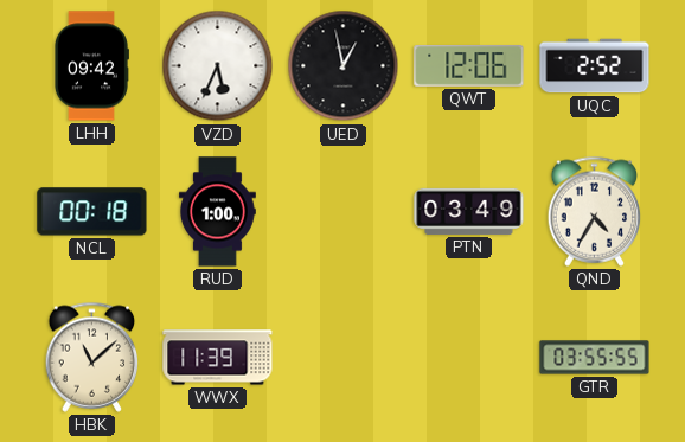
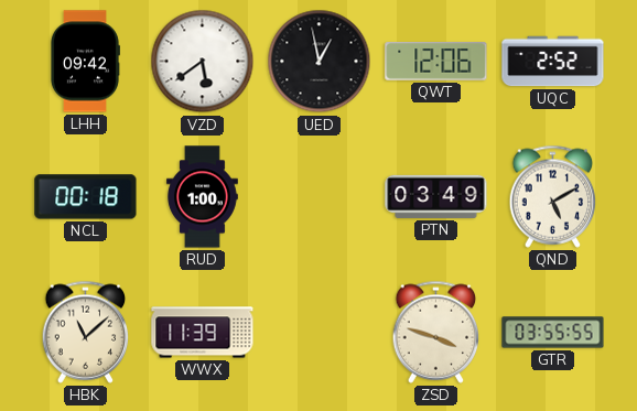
VZD: 5:34 -> 5:39 (203, 62)
QND: 4:35 -> 5:10 (553, 196)
ZSD: none -> 3:48 (436, 332)
